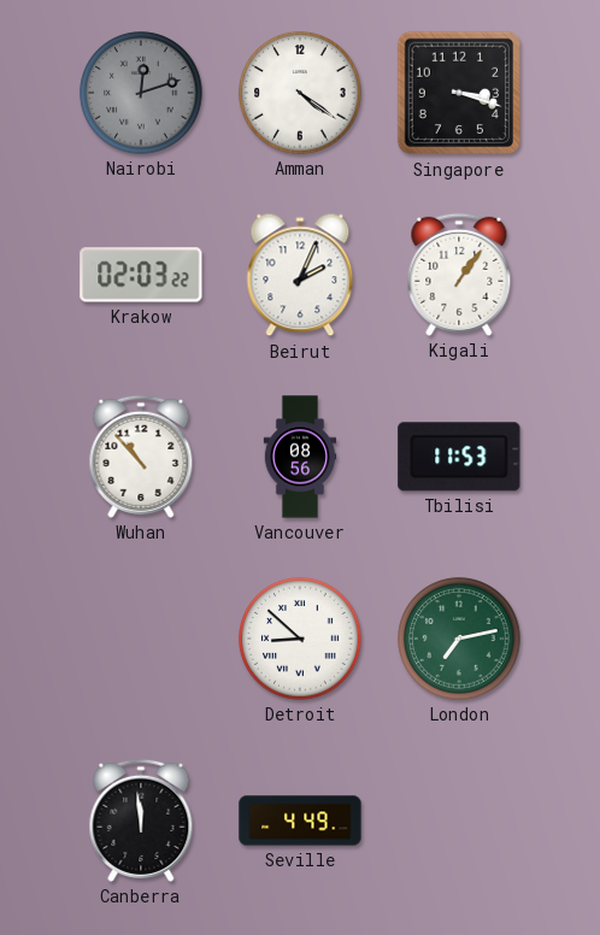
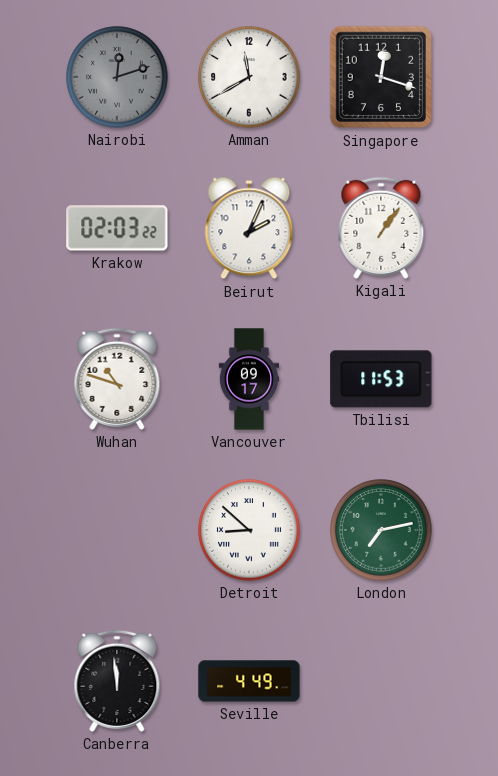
Amman: 4:21 -> 11:40 (249, 77)
Singapore: 3:18 -> 12:18 (381, 77)
Wuhan: 10:53 -> 10:48 (117, 379)
Vancouver: 08:56 -> 09:17 (249, 379)
